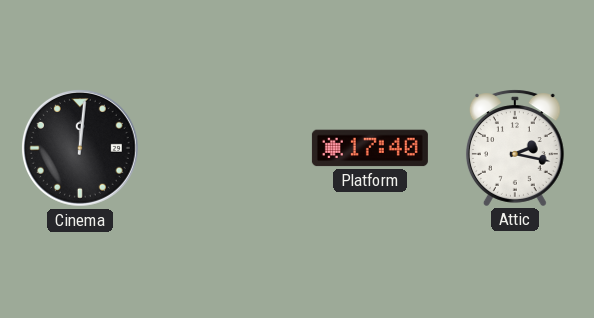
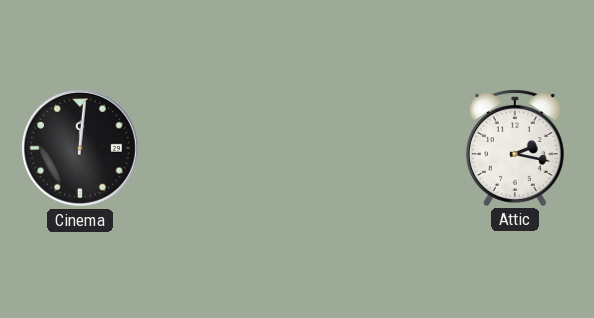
Platform: 17:40 -> none (370, 148)
